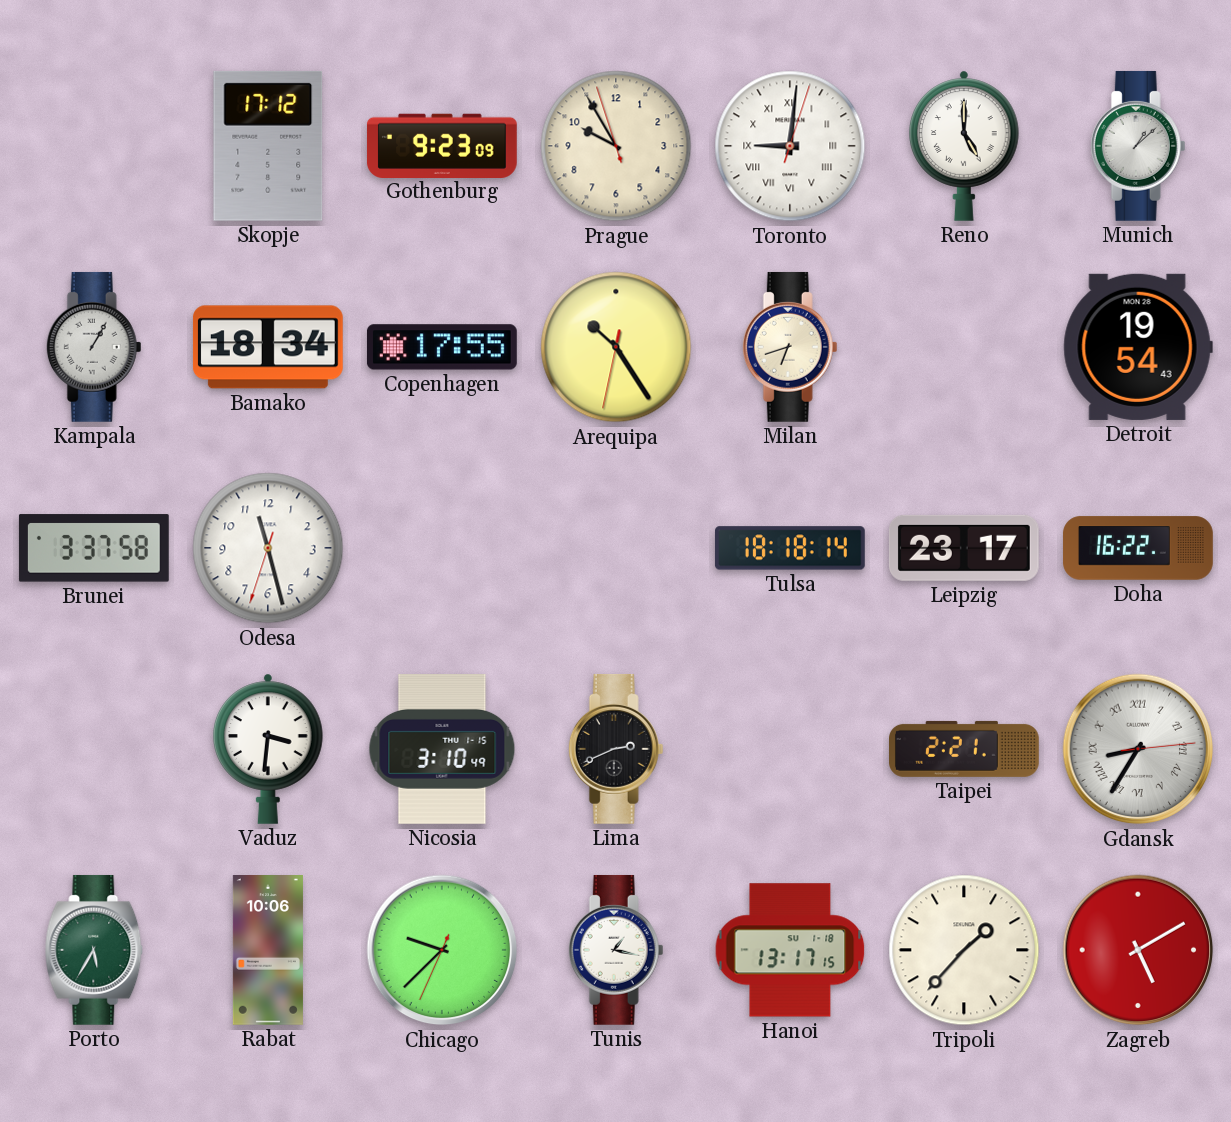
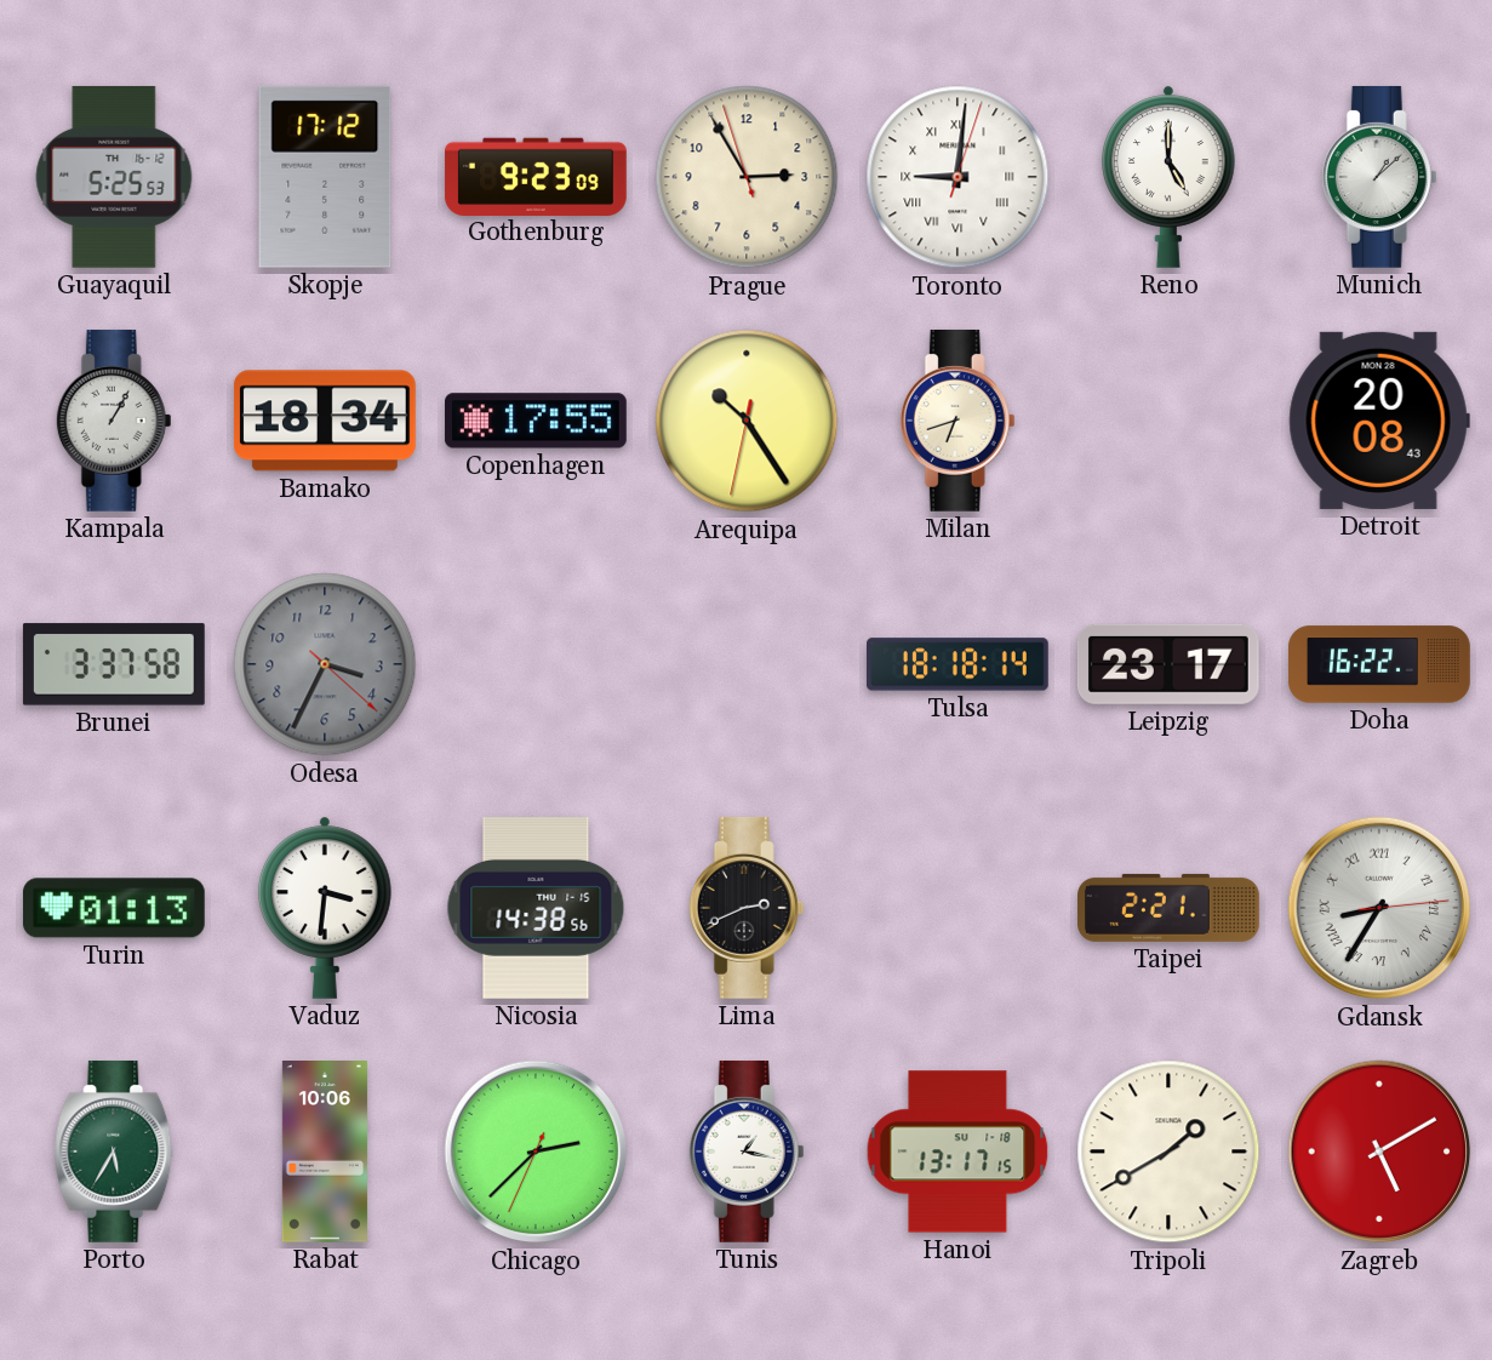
Guayaquil: none -> 5:25 (114, 177)
Prague: 9:54 -> 2:54 (747, 177)
Detroit: 19:54 -> 20:08 (1379, 421)
Odesa: 11:27 -> 3:34 (325, 664)
Odesa dial: white -> grey (325, 664)
Turin: none -> 01:13 (114, 908)
Nicosia: 3:10 -> 14:38 (536, 909)
Chicago: 9:37 -> 2:37 (536, 1152)
Tripoli: 1:37 -> 1:40 (1168, 1152)
